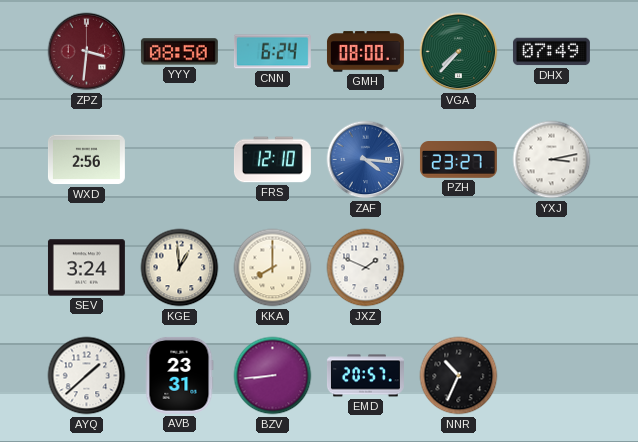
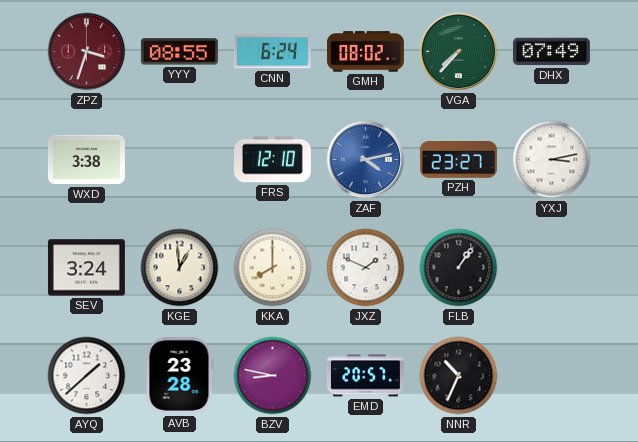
ZPZ: 3:31 -> 3:33 (87, 52)
YYY: 08:50 -> 08:55 (179, 52)
GMH: 08:00 -> 08:02 (365, 52)
WXD: 2:56 -> 3:38 (86, 160)
ZAF: 4:16 -> 4:13 (366, 160)
FLB: none -> 1:06 (459, 268)
AVB: 23:31 -> 23:28 (179, 375)
BZV: 8:44 -> 8:47 (273, 376)
